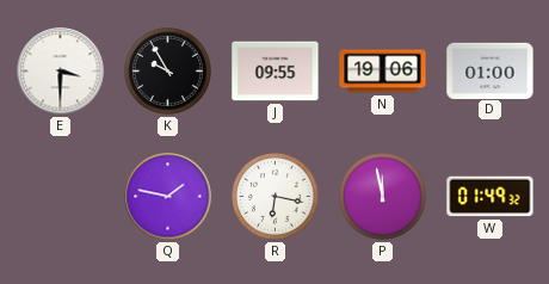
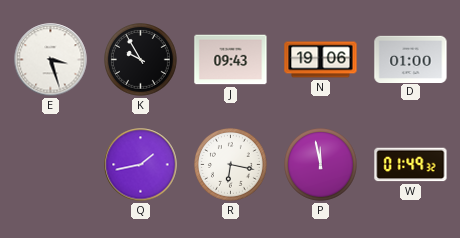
E: 3:30 -> 3:27 (51, 60)
J: 09:55 -> 09:43 (231, 60)
Q: 1:47 -> 1:43 (141, 165)
